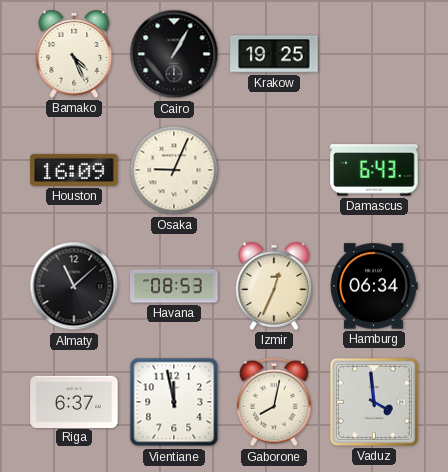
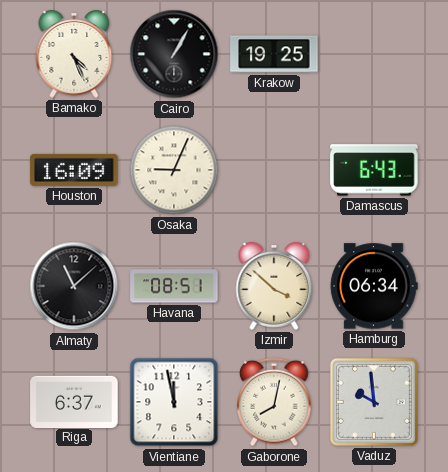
Havana: 08:53 -> 08:51 (174, 286)
Izmir: 12:34 -> 3:52 (274, 286)
Vaduz: 3:59 -> 9:59 (374, 402)
